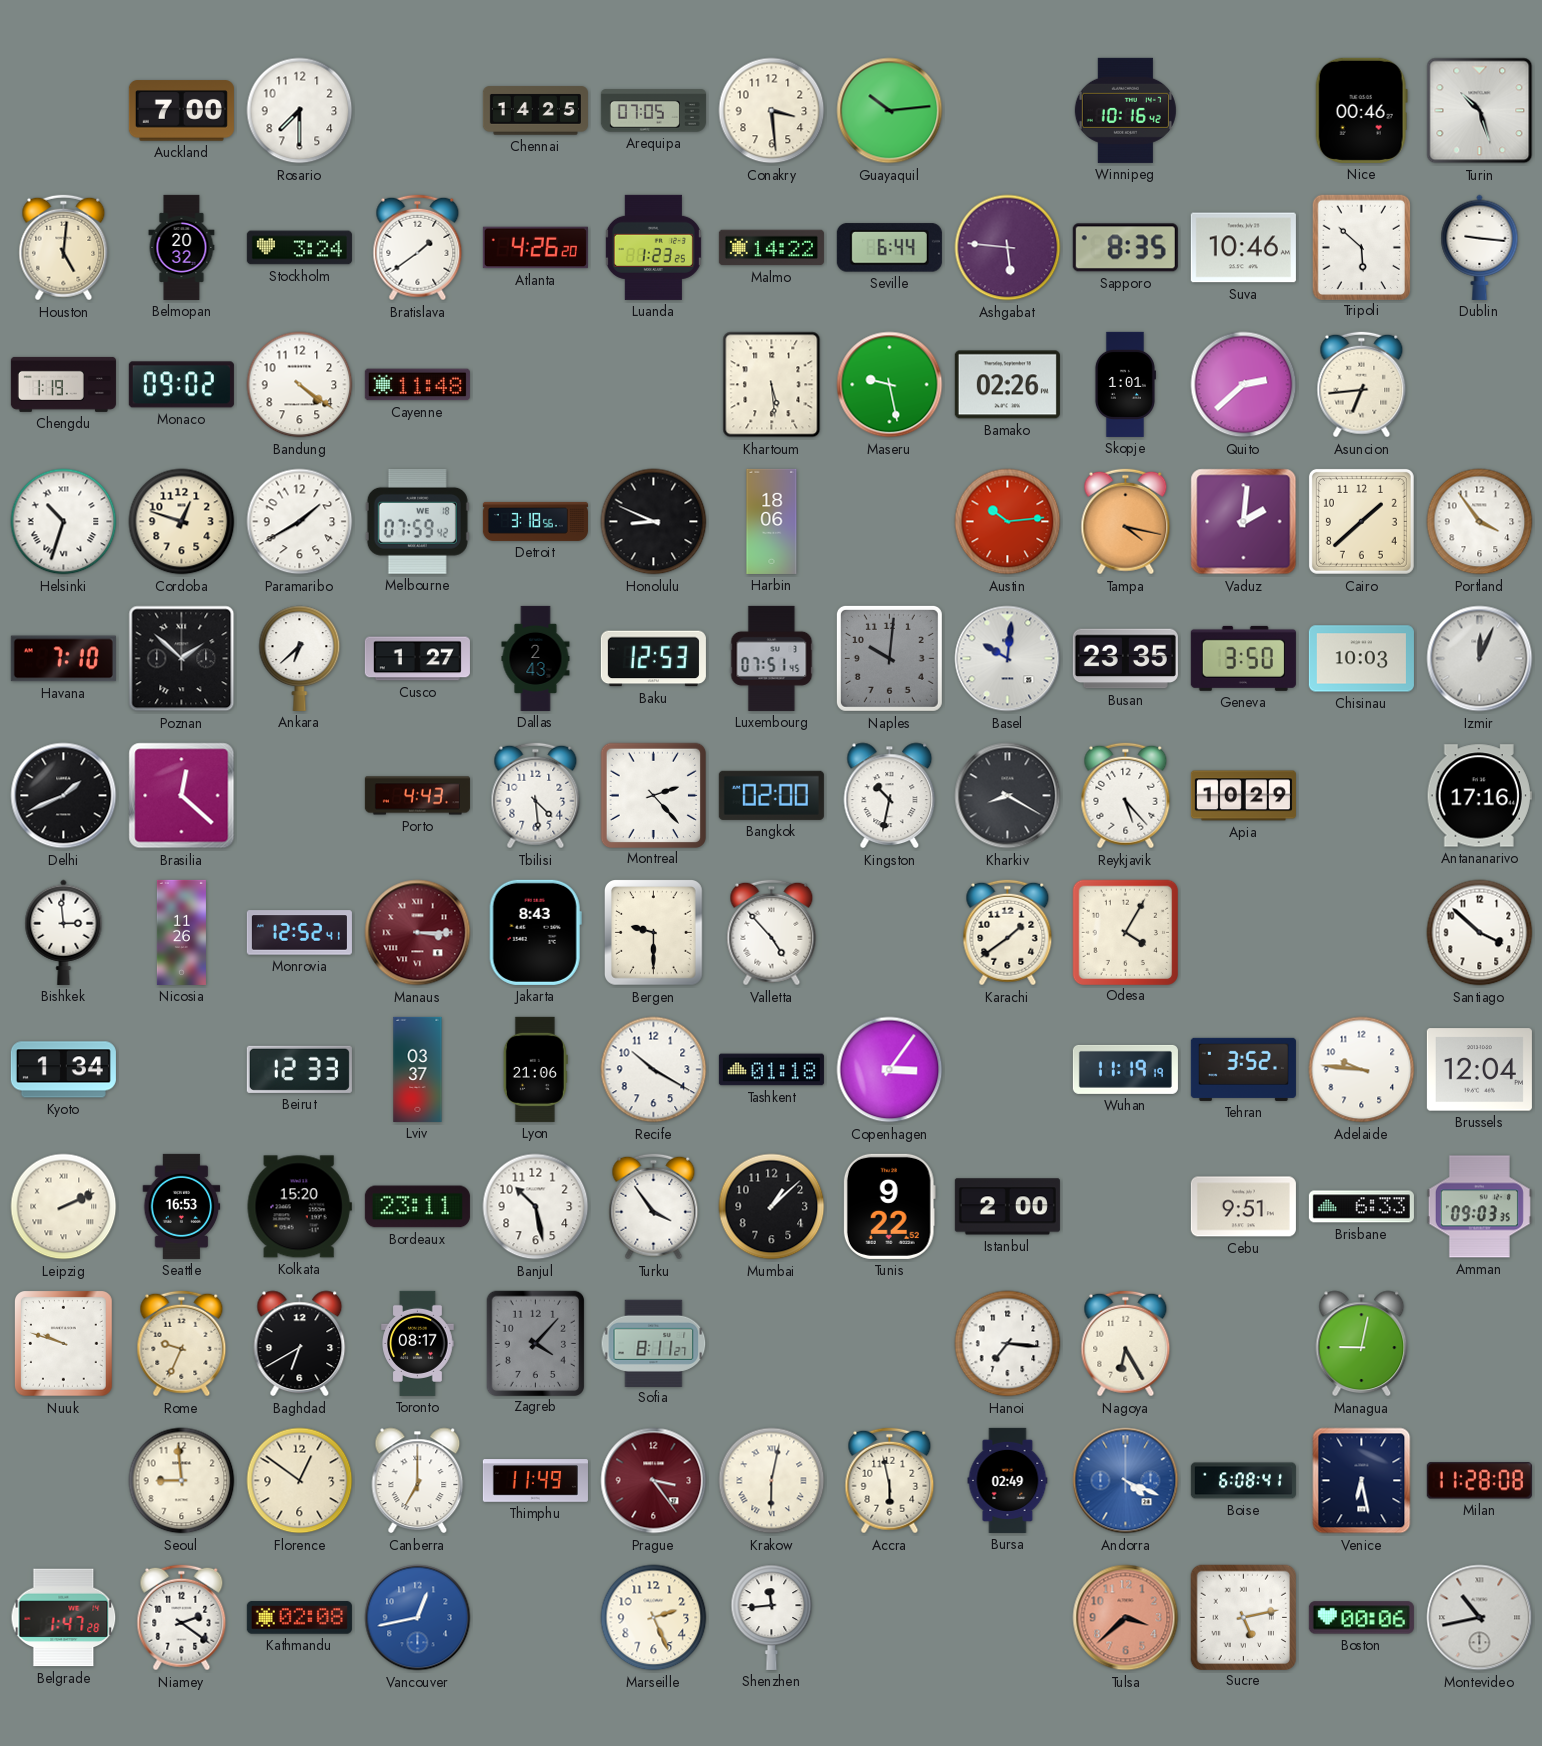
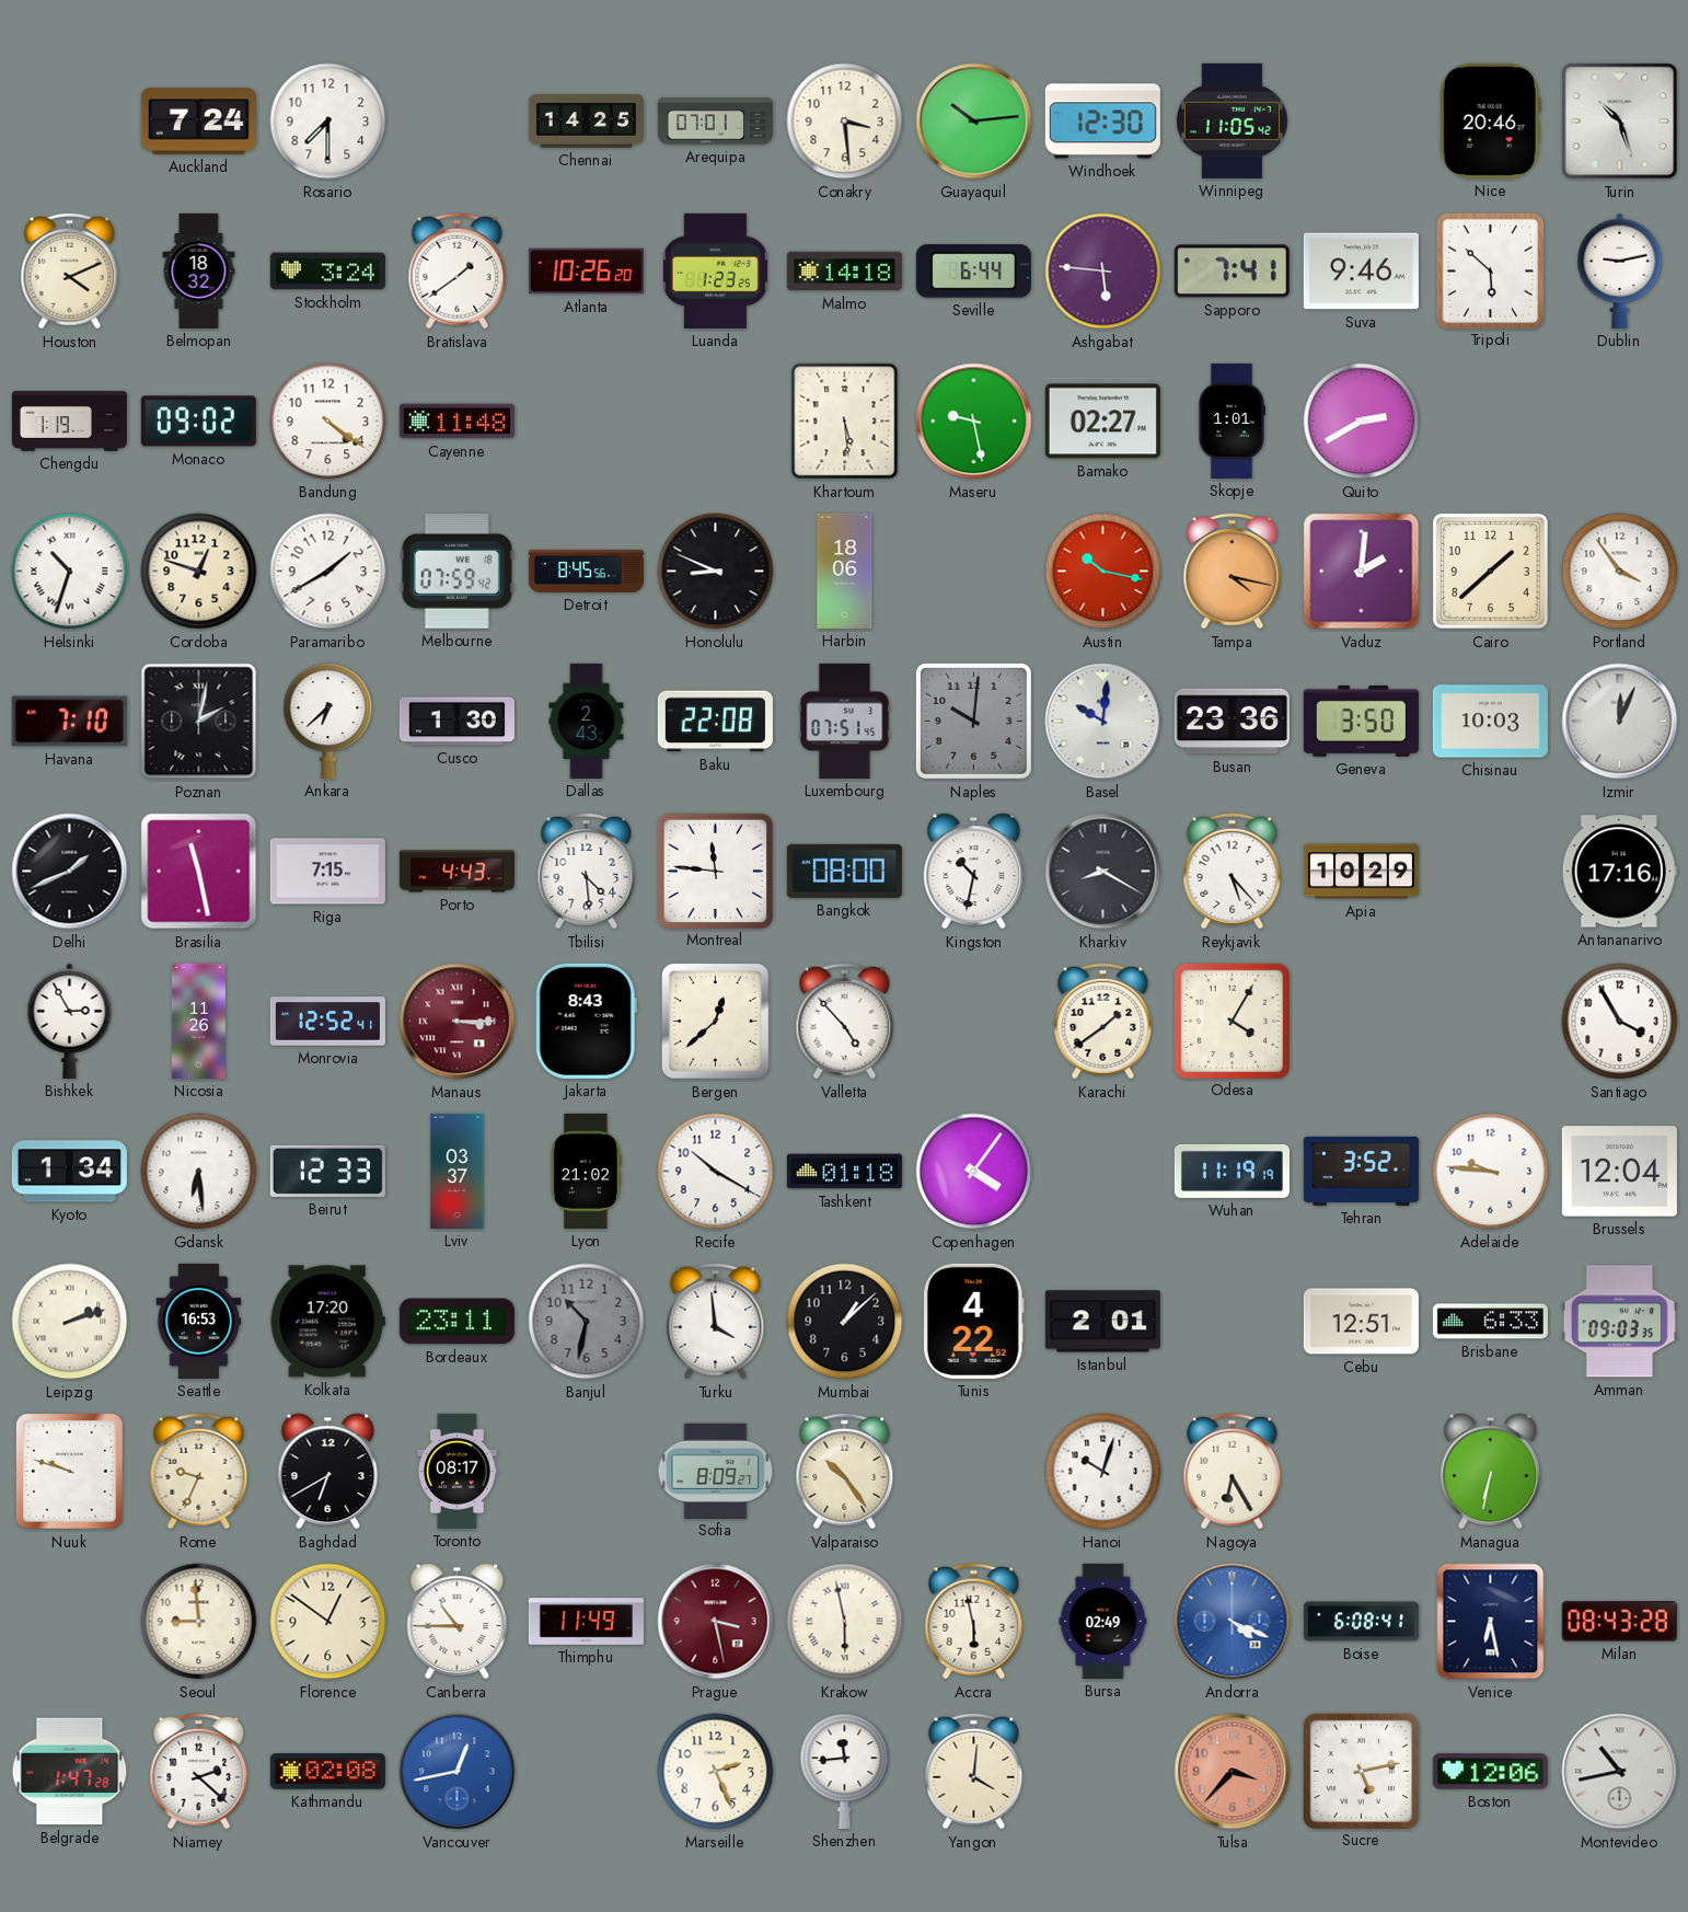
Auckland: 7:00 -> 7:24 (198, 122)
Arequipa: 07:05 -> 07:01 (715, 122)
Windhoek: none -> 12:30 (1102, 122)
Winnipeg: 10:16 -> 11:05 (1232, 120)
Nice: 00:46 -> 20:46 (1490, 120)
Houston: 5:01 -> 4:11 (70, 272)
Belmopan: 20:32 -> 18:32 (199, 270)
Atlanta: 4:26 -> 10:26 (586, 272)
Malmo: 14:22 -> 14:18 (844, 272)
Sapporo: 8:35 -> 7:41 (1232, 272)
Suva: 10:46 -> 9:46 (1361, 272)
Dublin: 9:16 -> 9:13 (1620, 270)
Bamako: 02:26 -> 02:27 (1102, 422)
Quito: 2:38 -> 2:40 (1362, 422)
Asuncion: 6:44 -> none (1362, 385)
Detroit: 3:18 -> 8:45 (586, 571)
Austin: 10:14 -> 10:17 (1103, 572)
Poznan: 1:52 -> 2:02 (199, 722)
Cusco: 1:27 -> 1:30 (456, 722)
Baku: 12:53 -> 22:08 (715, 722)
Busan: 23:35 -> 23:36 (1232, 722)
Brasilia: 12:22 -> 11:28 (199, 872)
Riga: none -> 7:15 (327, 872)
Montreal: 2:23 -> 11:46 (715, 871)
Bangkok: 02:00 -> 08:00 (844, 871)
Bishkek: 2:59 -> 2:55 (70, 1021)
Bergen: 9:30 -> 12:38 (716, 1022)
Santiago: 3:52 -> 3:55 (1620, 1022)
Gdansk: none -> 6:29 (199, 1172)
Lyon: 21:06 -> 21:02 (586, 1171)
Copenhagen: 3:06 -> 4:06 (974, 1172)
Leipzig: 2:11 -> 2:12 (70, 1322)
Kolkata: 15:20 -> 17:20 (327, 1322)
Banjul: 10:28 -> 10:32 (587, 1322)
Banjul dial: white -> grey (587, 1322)
Turku: 3:54 -> 3:59 (716, 1322)
Tunis: 9:22 -> 4:22 (973, 1321)
Istanbul: 2:00 -> 2:01 (1102, 1322)
Cebu: 9:51 -> 12:51 (1361, 1322)
Zagreb: 4:07 -> none (535, 1343)
Sofia: 8:11 -> 8:09 (716, 1471)
Valparaiso: none -> 10:24 (845, 1472)
Hanoi: 7:16 -> 10:03 (1103, 1472)
Managua: 9:02 -> 6:32 (1491, 1472)
Canberra: 7:00 -> 10:45 (458, 1622)
Prague: 3:24 -> 3:28 (716, 1622)
Krakow: 6:02 -> 5:58 (845, 1622)
Milan: 11:28 -> 08:43 (1619, 1622)
Niamey: 2:21 -> 2:22 (199, 1772)
Yangon: none -> 4:01 (974, 1772)
Tulsa: 3:38 -> 3:37 (1233, 1772)
Boston: 00:06 -> 12:06 (1490, 1772)
